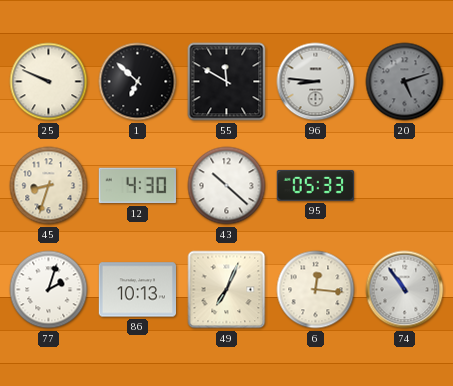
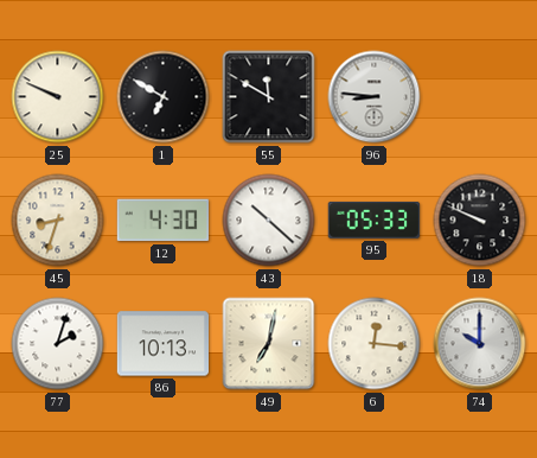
1: 6:52 -> 6:50 (164, 97)
20: 5:12 -> none (405, 82)
18: none -> 9:49 (480, 221)
49: 7:04 -> 7:02 (269, 344)
74: 10:54 -> 10:00 (480, 344)
